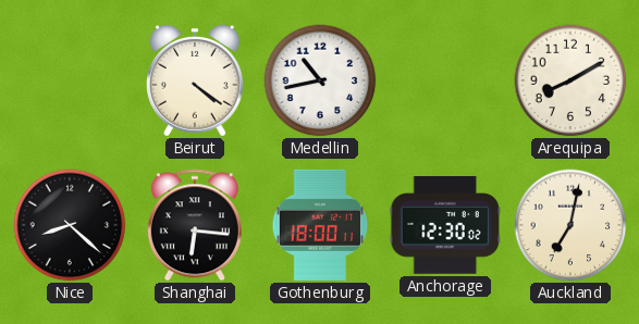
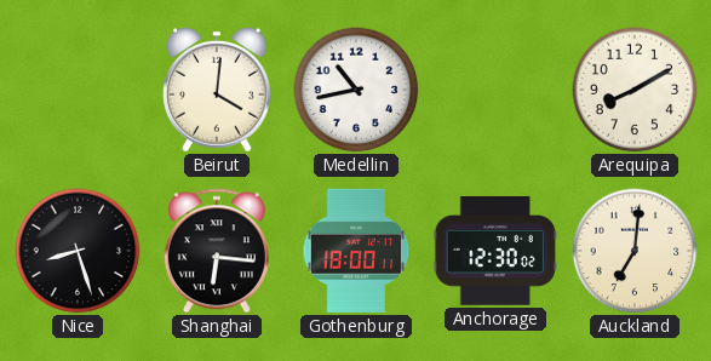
Beirut: 4:21 -> 4:01 (217, 90)
Nice: 8:22 -> 8:27 (78, 251)
Auckland: 7:02 -> 7:01 (635, 251)
